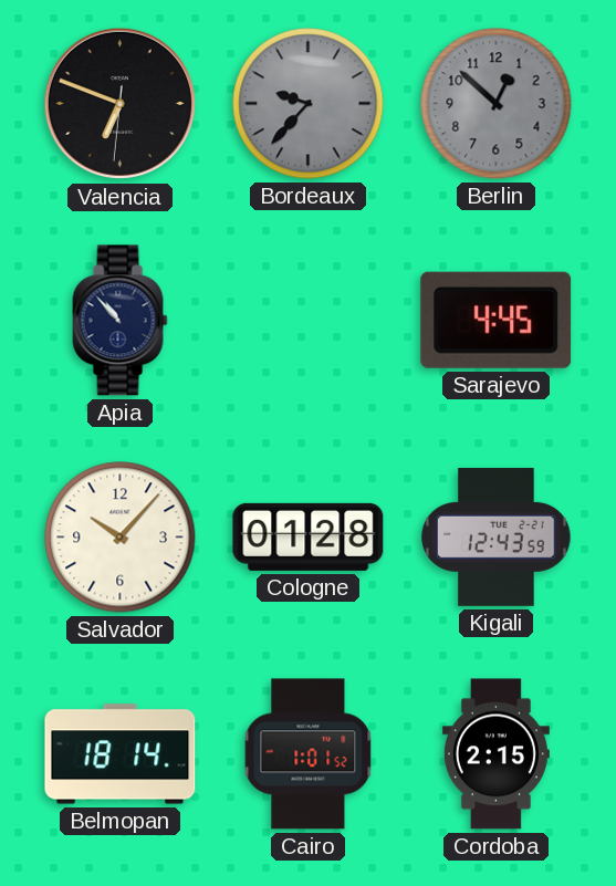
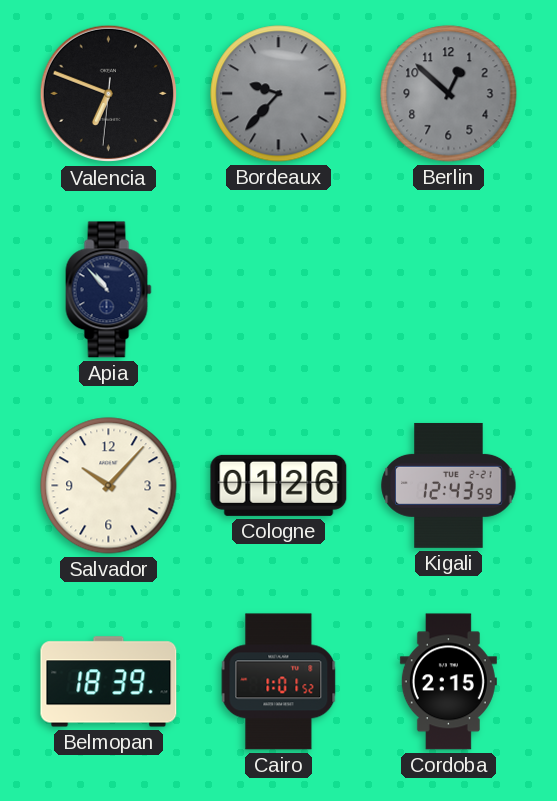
Sarajevo: 4:45 -> none (497, 320)
Cologne: 01:28 -> 01:26 (279, 485)
Belmopan: 18:14 -> 18:39 (109, 682)
